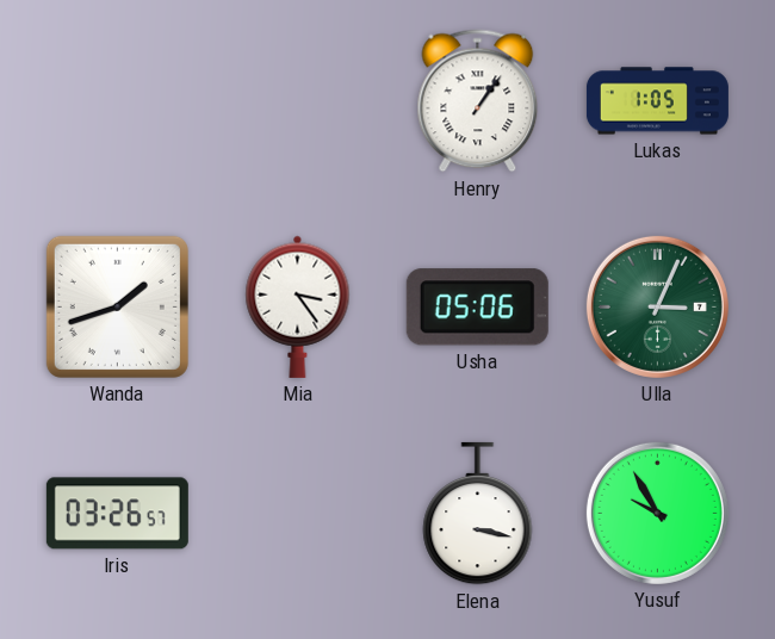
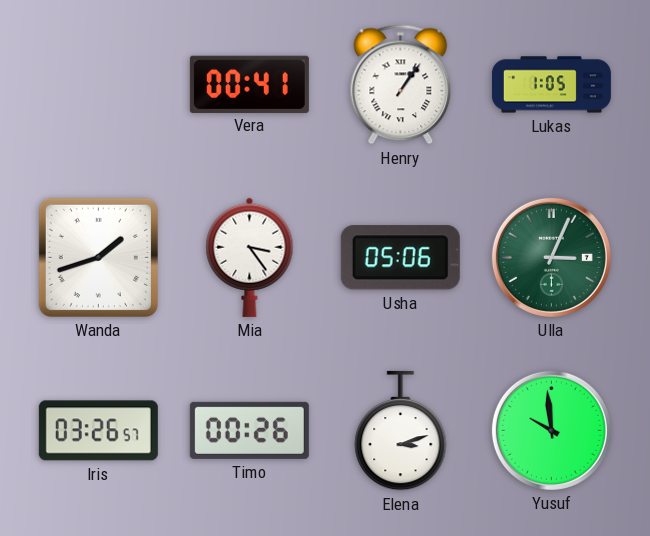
Vera: none -> 00:41 (249, 84)
Timo: none -> 00:26 (249, 430)
Elena: 3:17 -> 3:12 (401, 431)
Yusuf: 9:55 -> 9:59 (551, 430)
